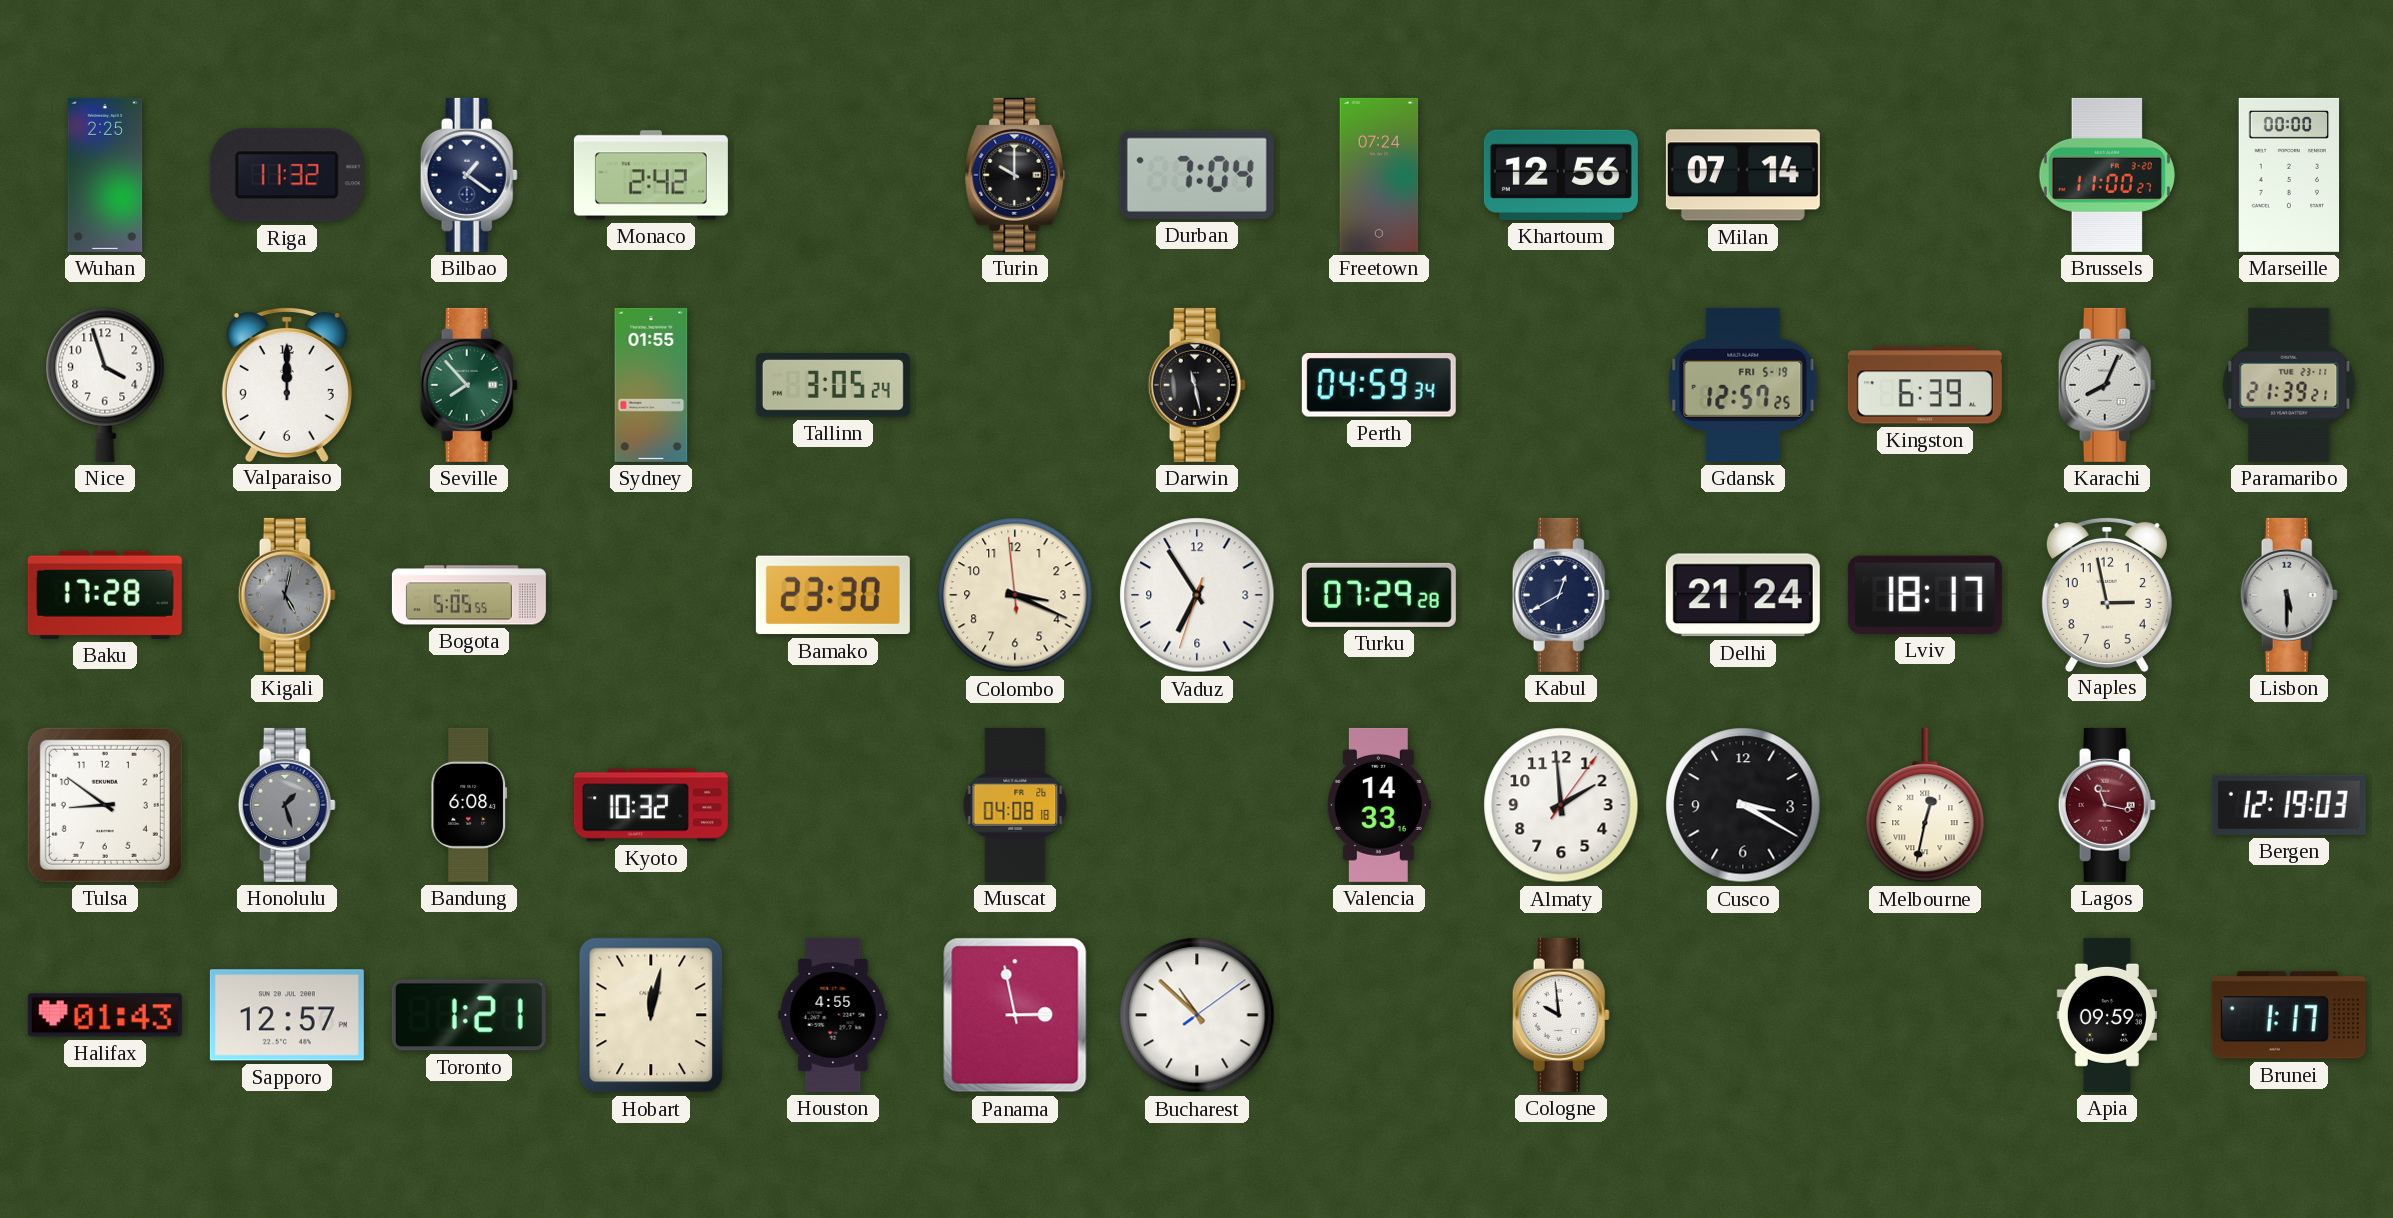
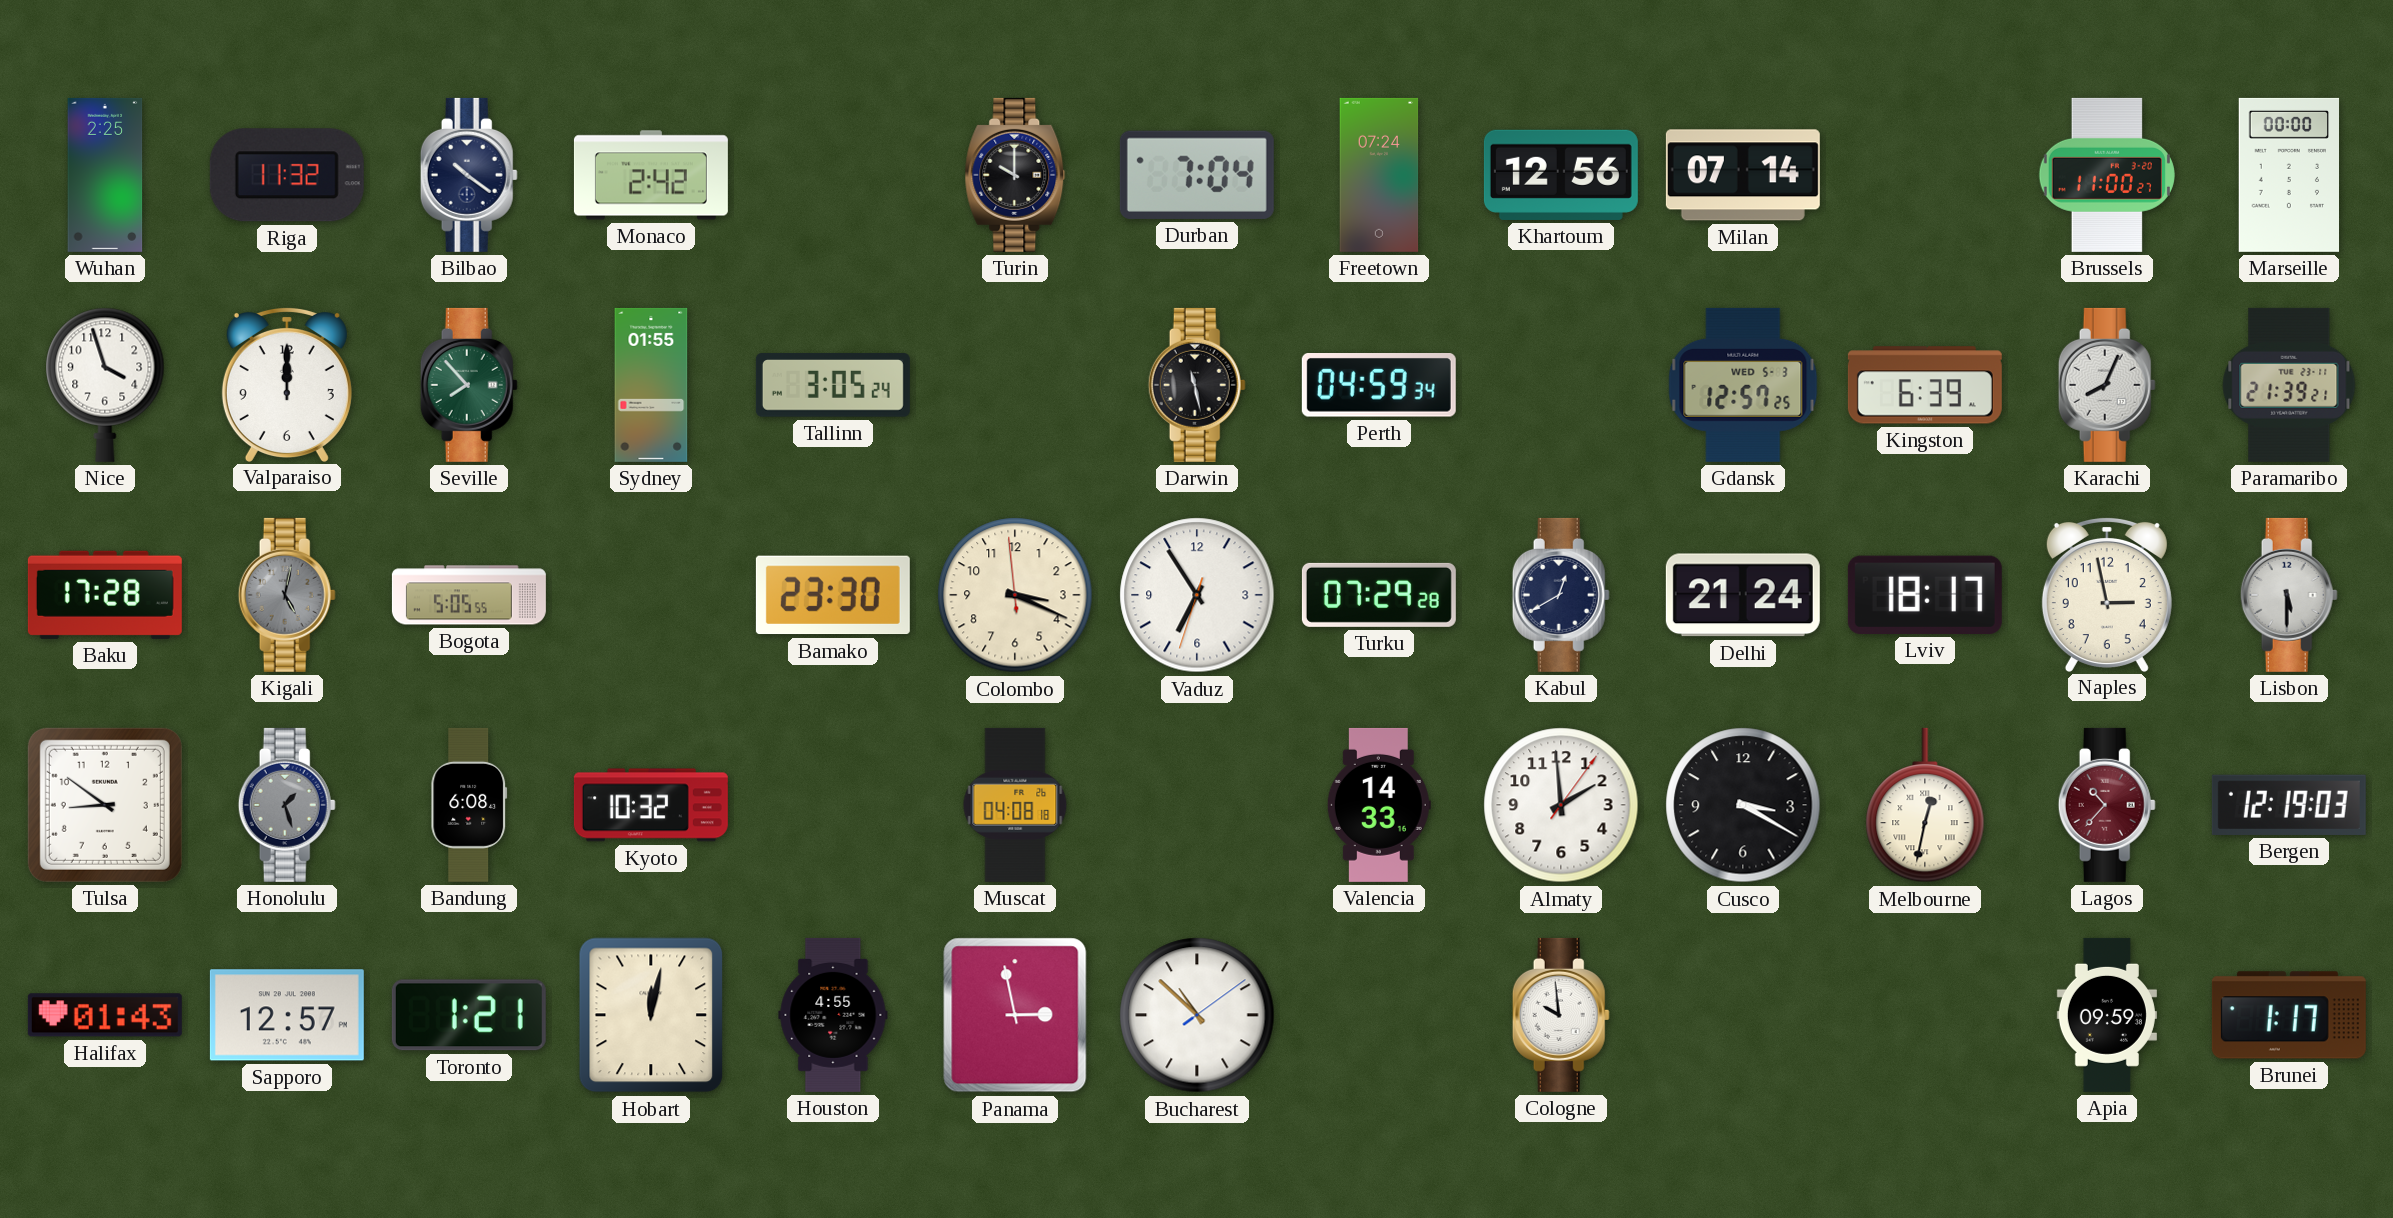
Bilbao: 1:21 -> 10:21 (469, 175)
Gdansk date: FRI 5-19 -> WED 5-3 (1743, 385)
Lagos: 11:17 -> 10:37 (2107, 805)
